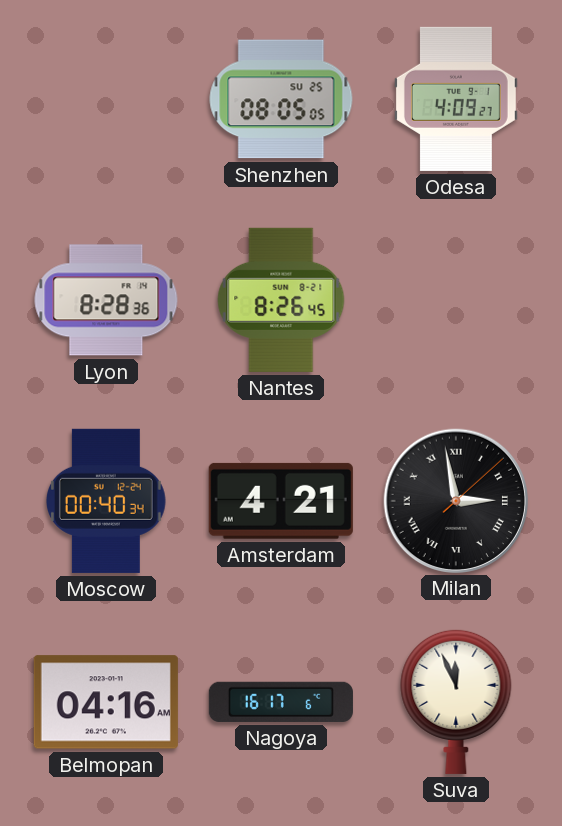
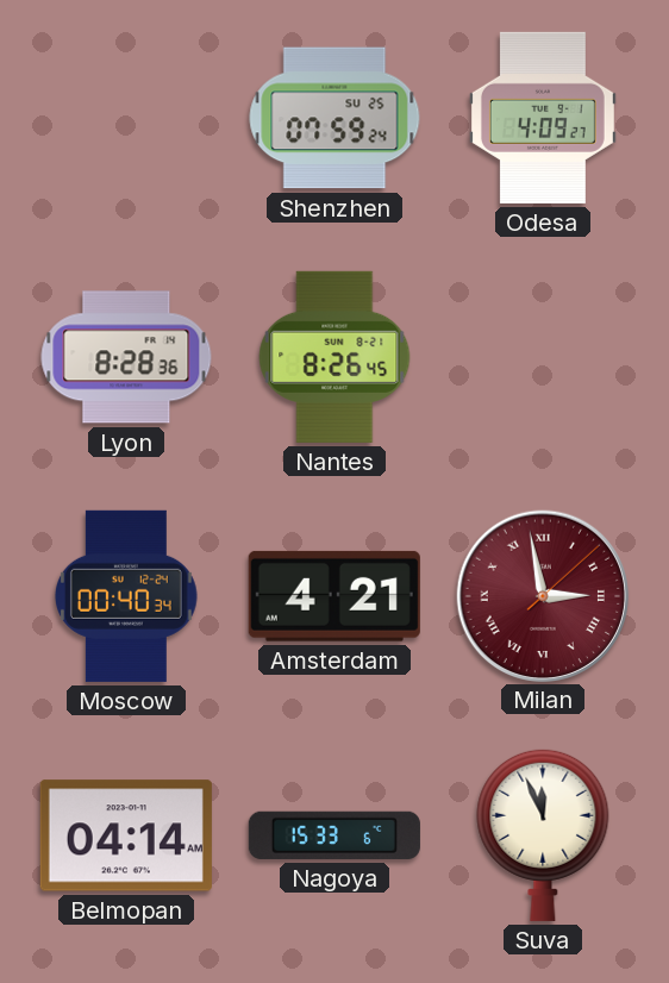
Shenzhen: 08:05 -> 07:59 (334, 118)
Milan dial: black -> burgundy (542, 595)
Belmopan: 04:16 -> 04:14 (126, 835)
Nagoya: 16:17 -> 15:33 (334, 835)
